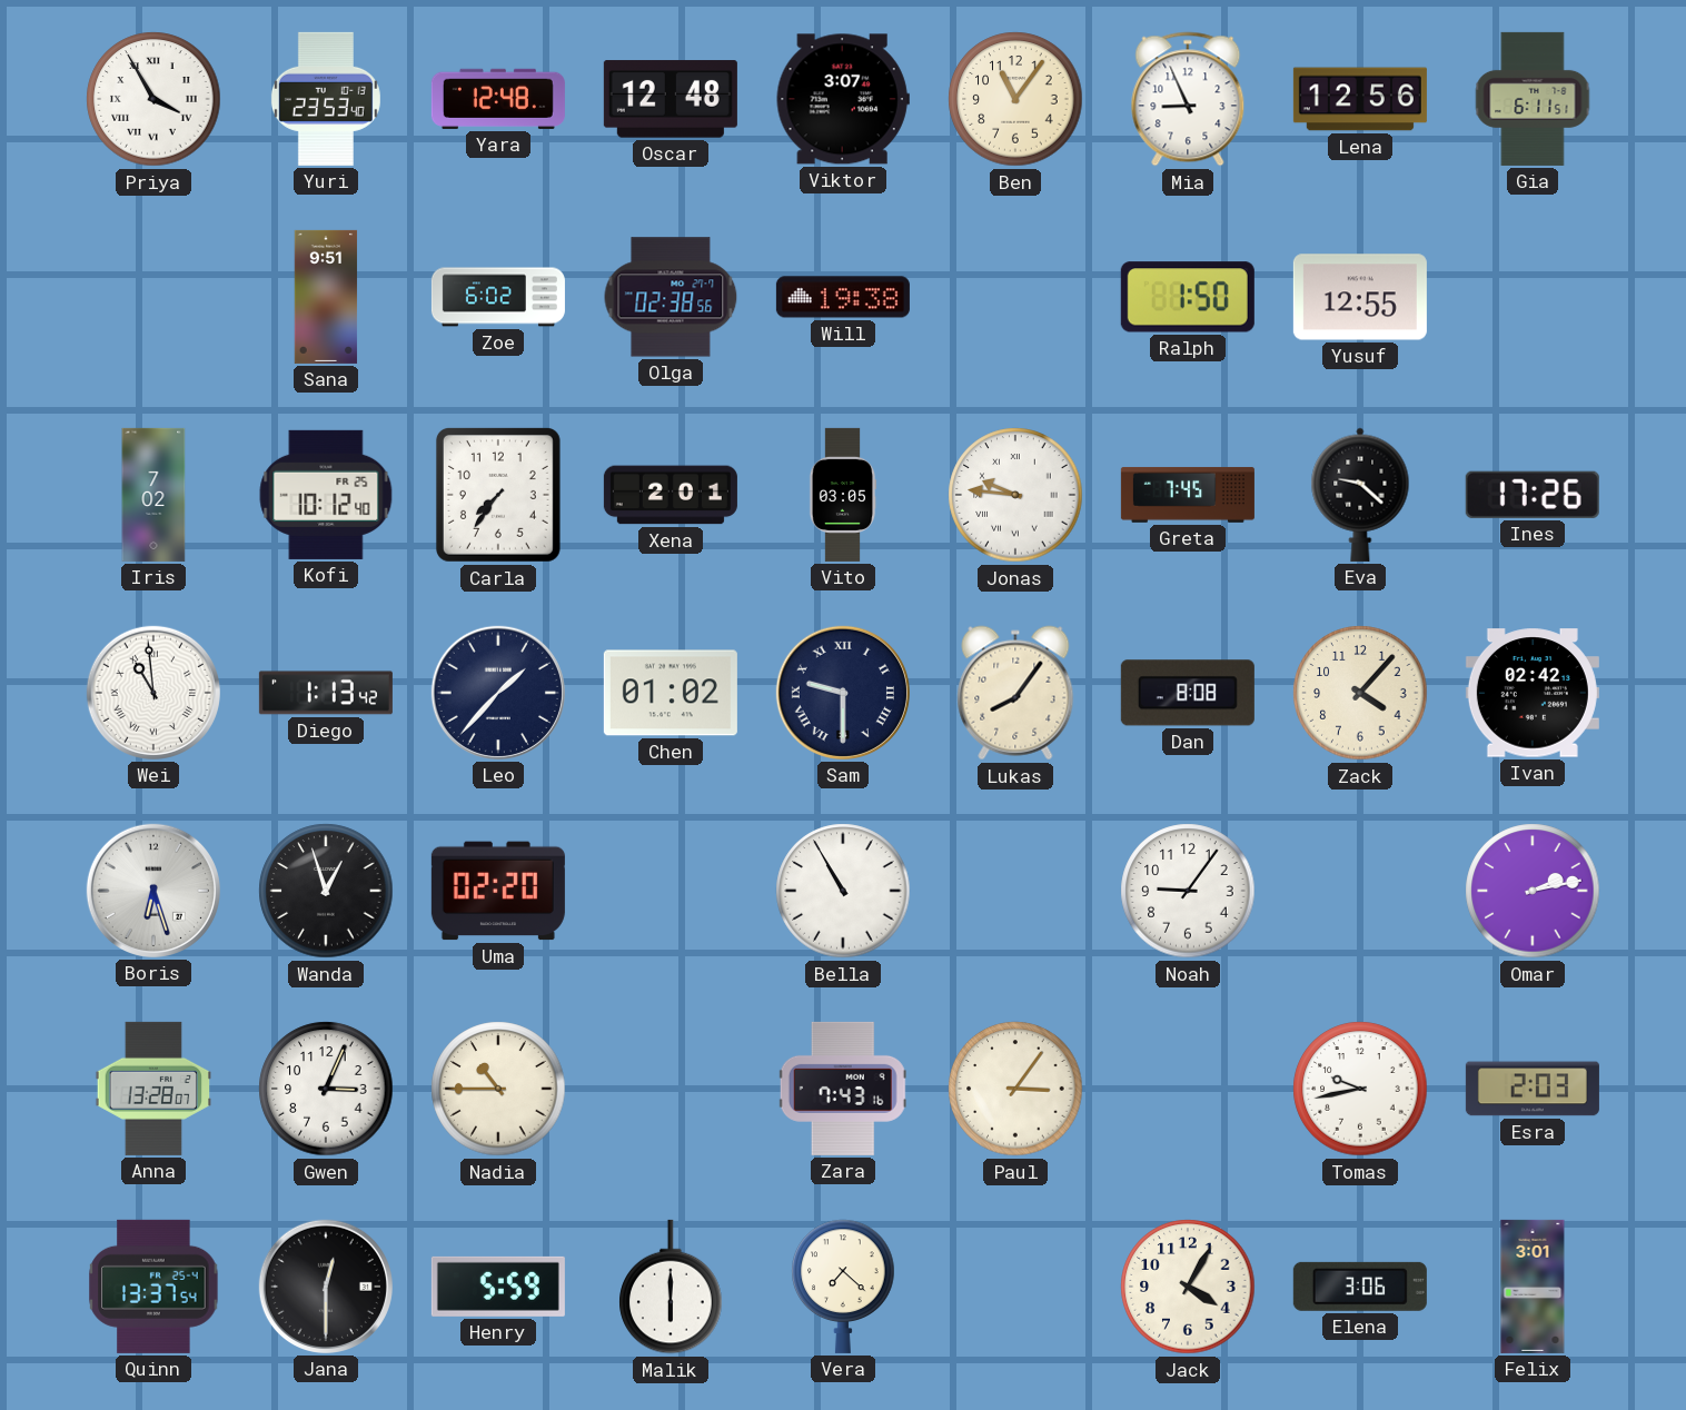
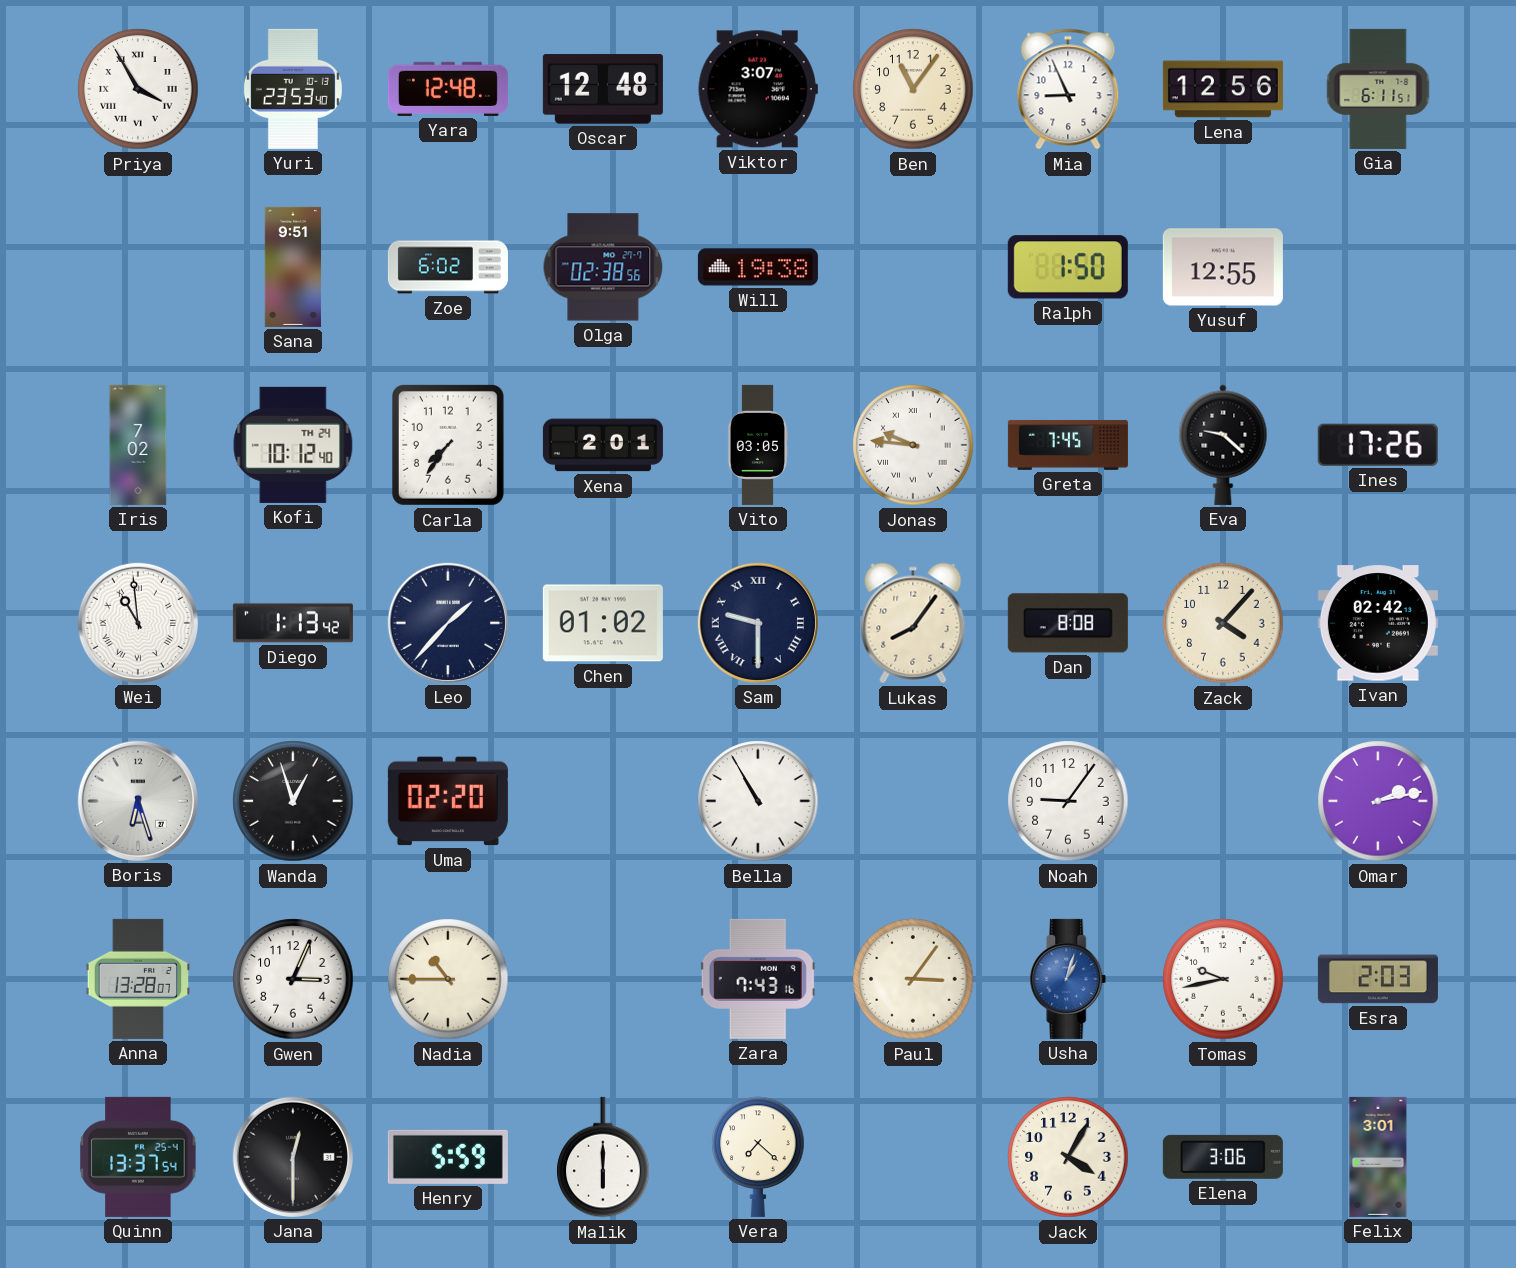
Kofi date: FR 25 -> TH 24 (293, 445)
Usha: none -> 1:03 (1068, 979)
